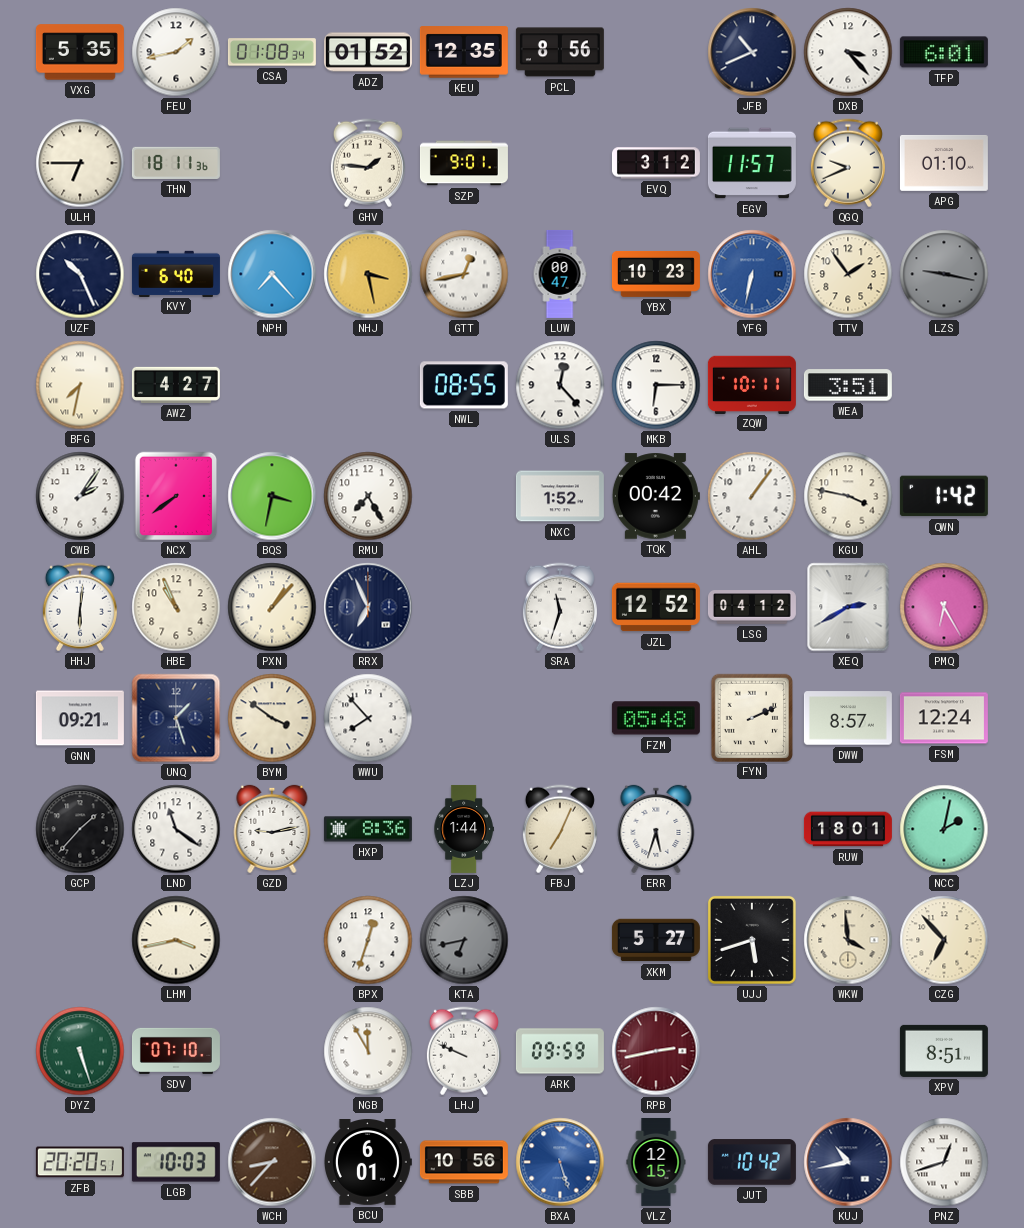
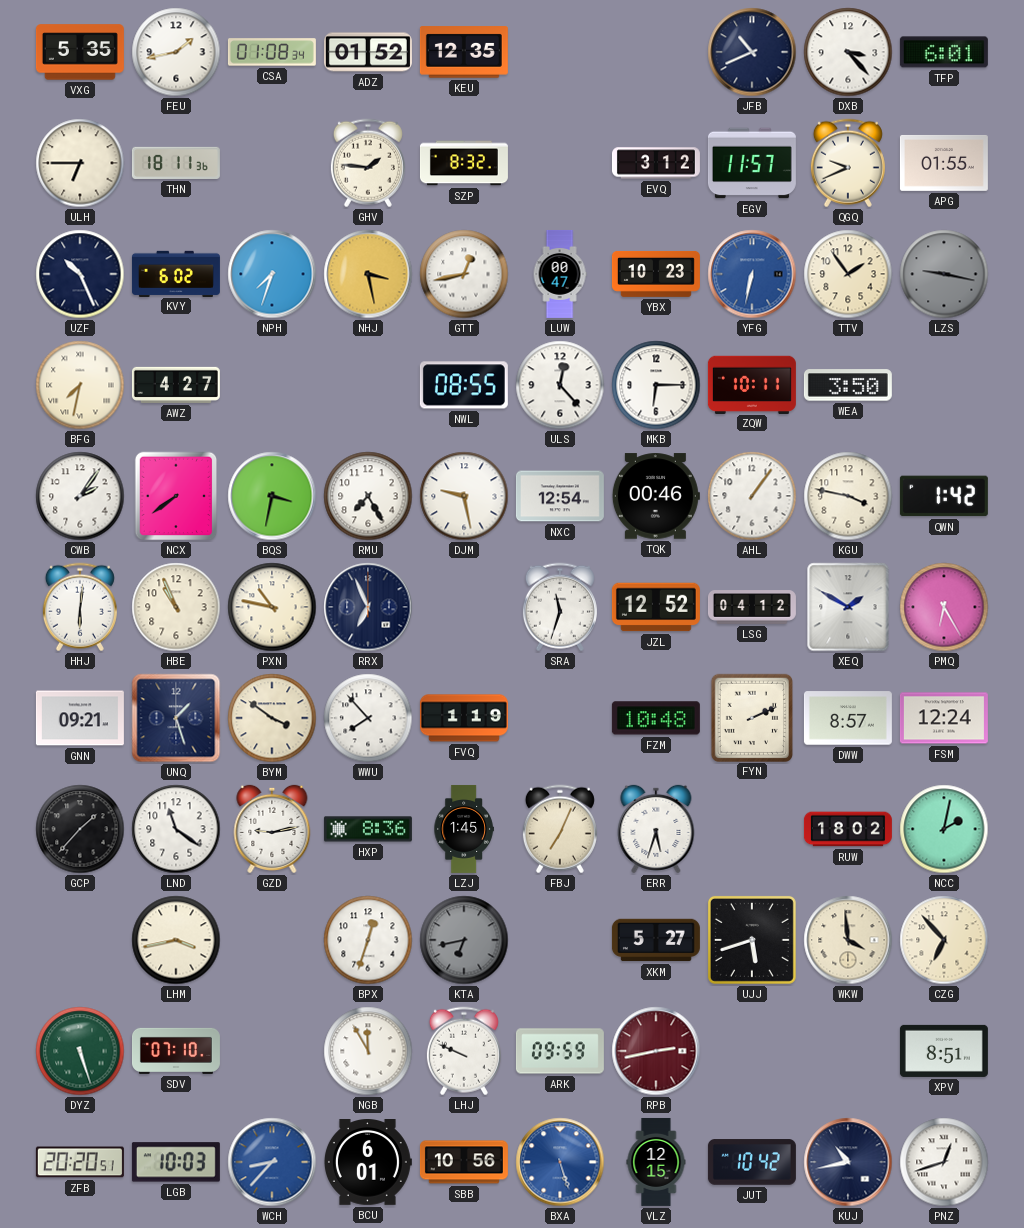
PCL: 8:56 -> none (560, 52)
SZP: 9:01 -> 8:32 (464, 163)
APG: 01:10 -> 01:55 (944, 163)
KVY: 6:40 -> 6:02 (176, 273)
NPH: 7:23 -> 7:33 (272, 274)
WEA: 3:51 -> 3:50 (848, 385)
DJM: none -> 9:28 (464, 496)
NXC: 1:52 -> 12:54 (560, 496)
TQK: 00:42 -> 00:46 (656, 496)
PXN: 1:07 -> 10:47 (272, 607)
XEQ: 2:40 -> 1:50 (848, 607)
FVQ: none -> 1:19 (464, 718)
FZM: 05:48 -> 10:48 (656, 718)
LZJ: 1:44 -> 1:45 (464, 829)
RUW: 18:01 -> 18:02 (848, 829)
WCH dial: brown -> blue (272, 1162)
